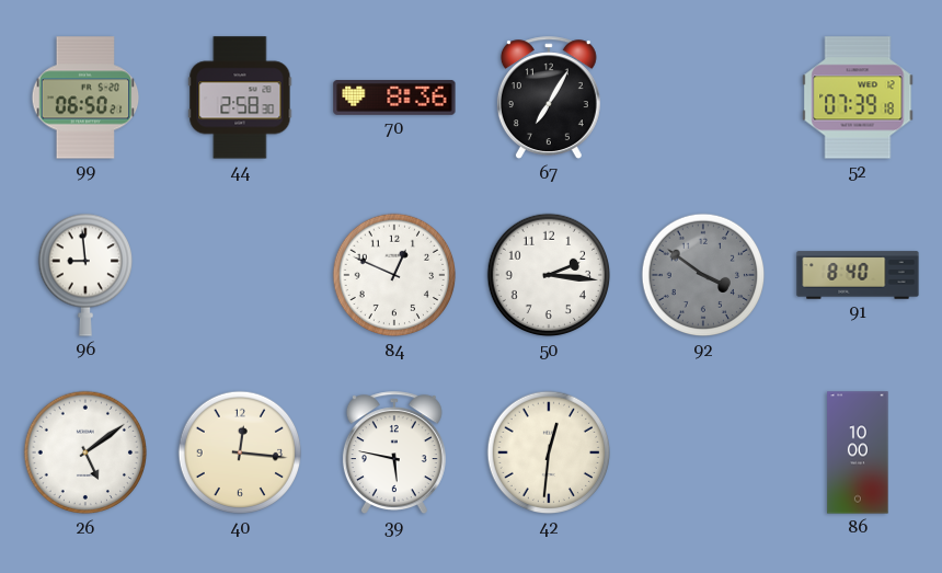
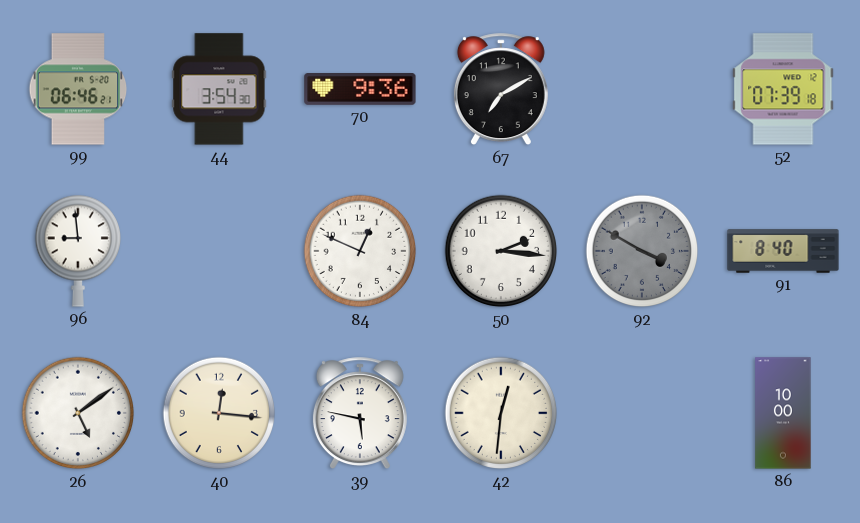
99: 06:50 -> 06:46 (78, 89)
44: 2:58 -> 3:54 (219, 89)
70: 8:36 -> 9:36 (360, 90)
67: 7:05 -> 7:10 (501, 90)
92: 3:51 -> 3:50 (642, 251)
